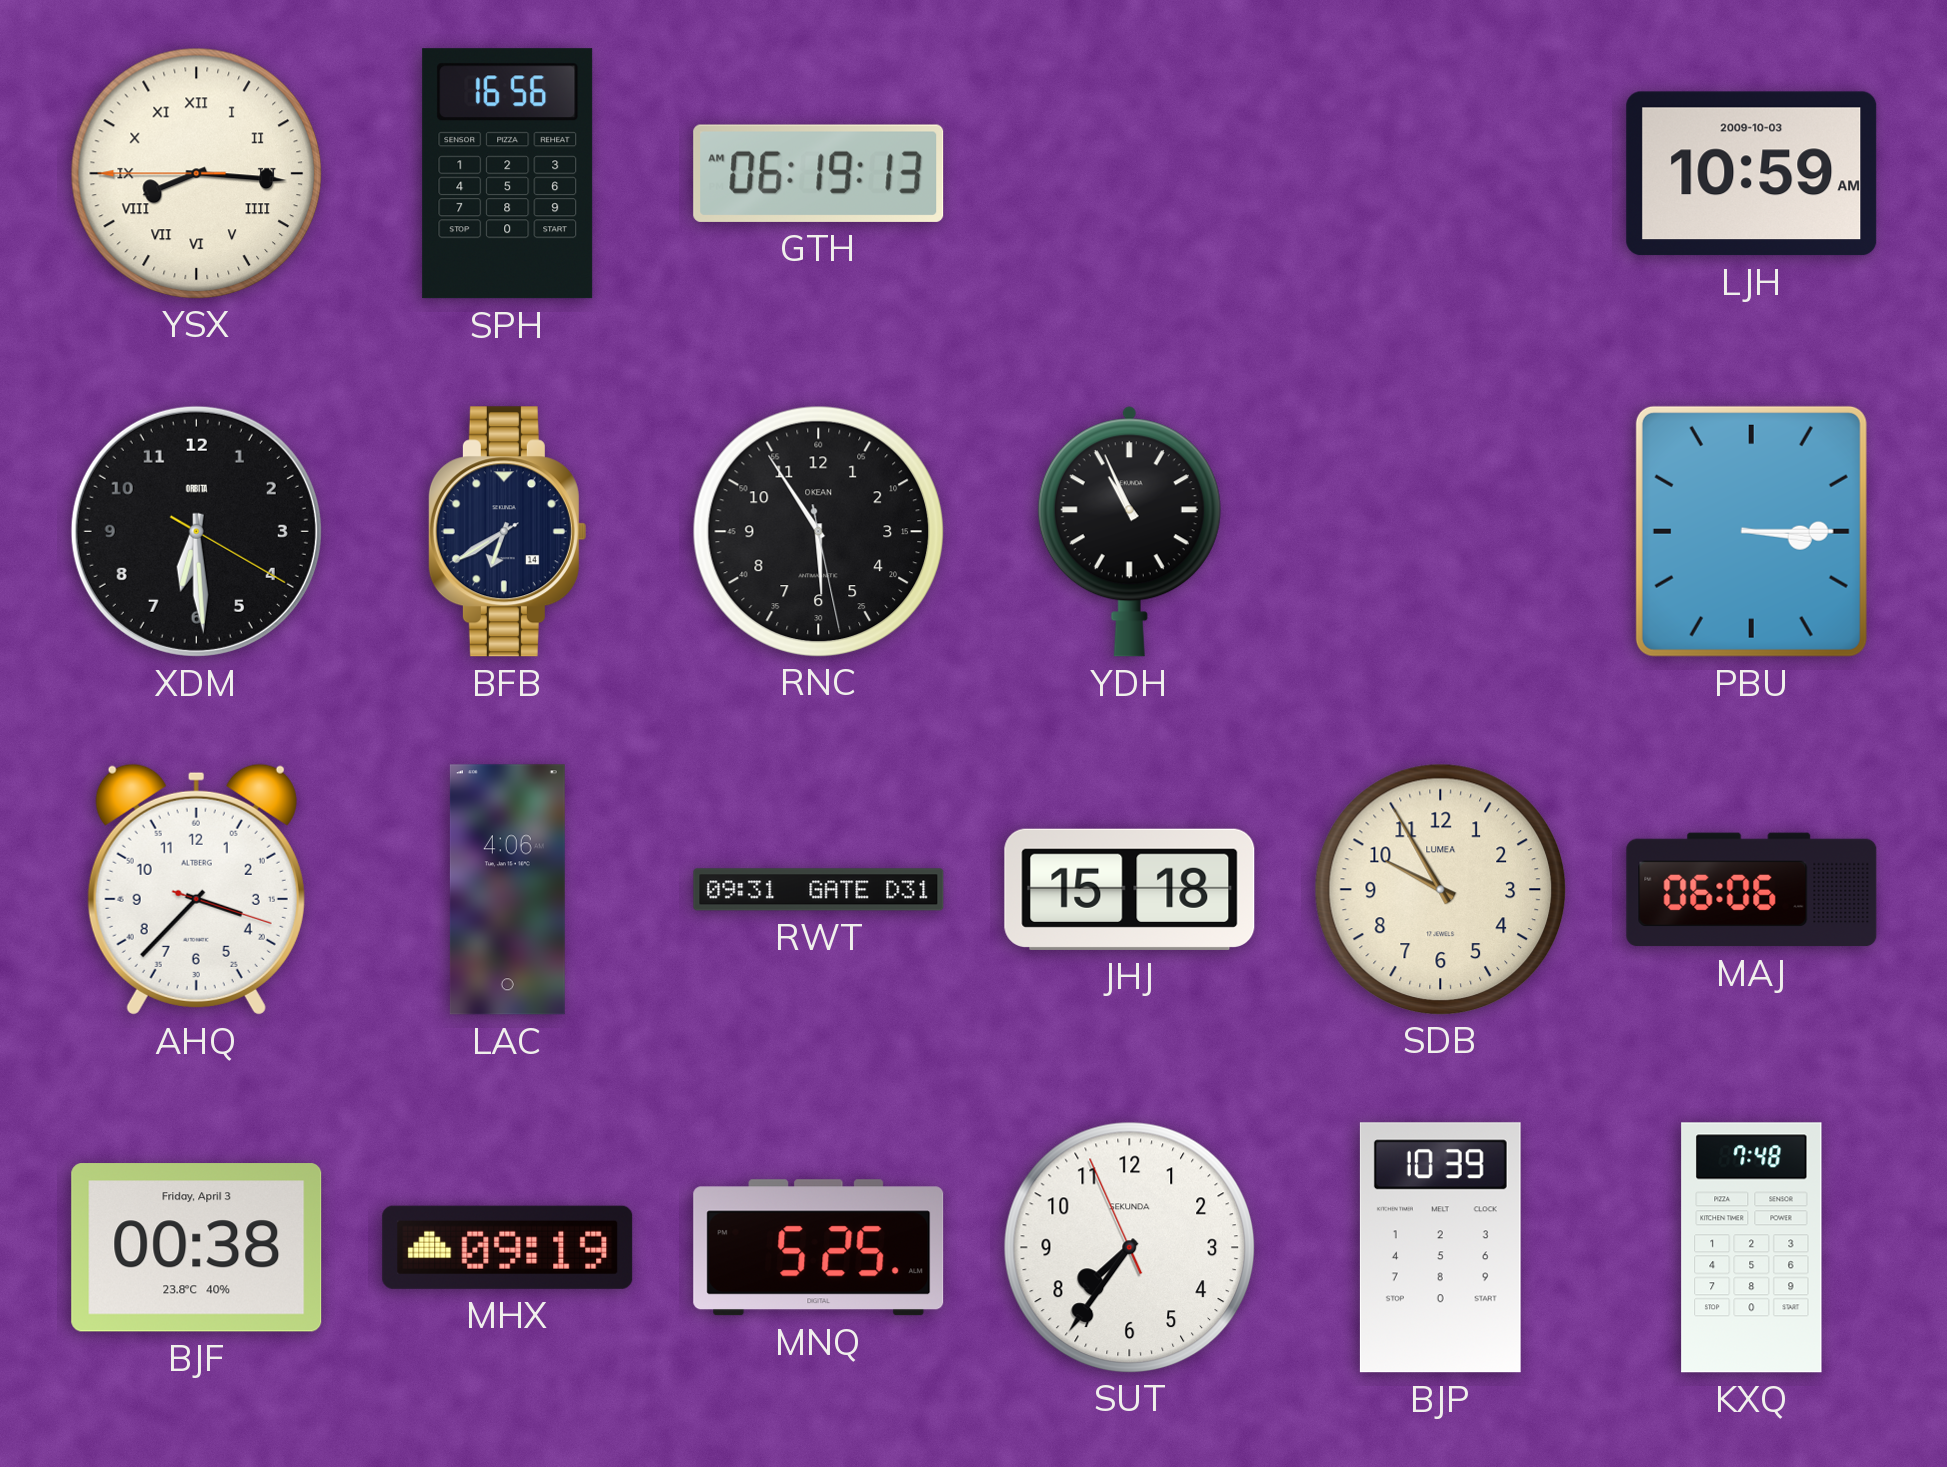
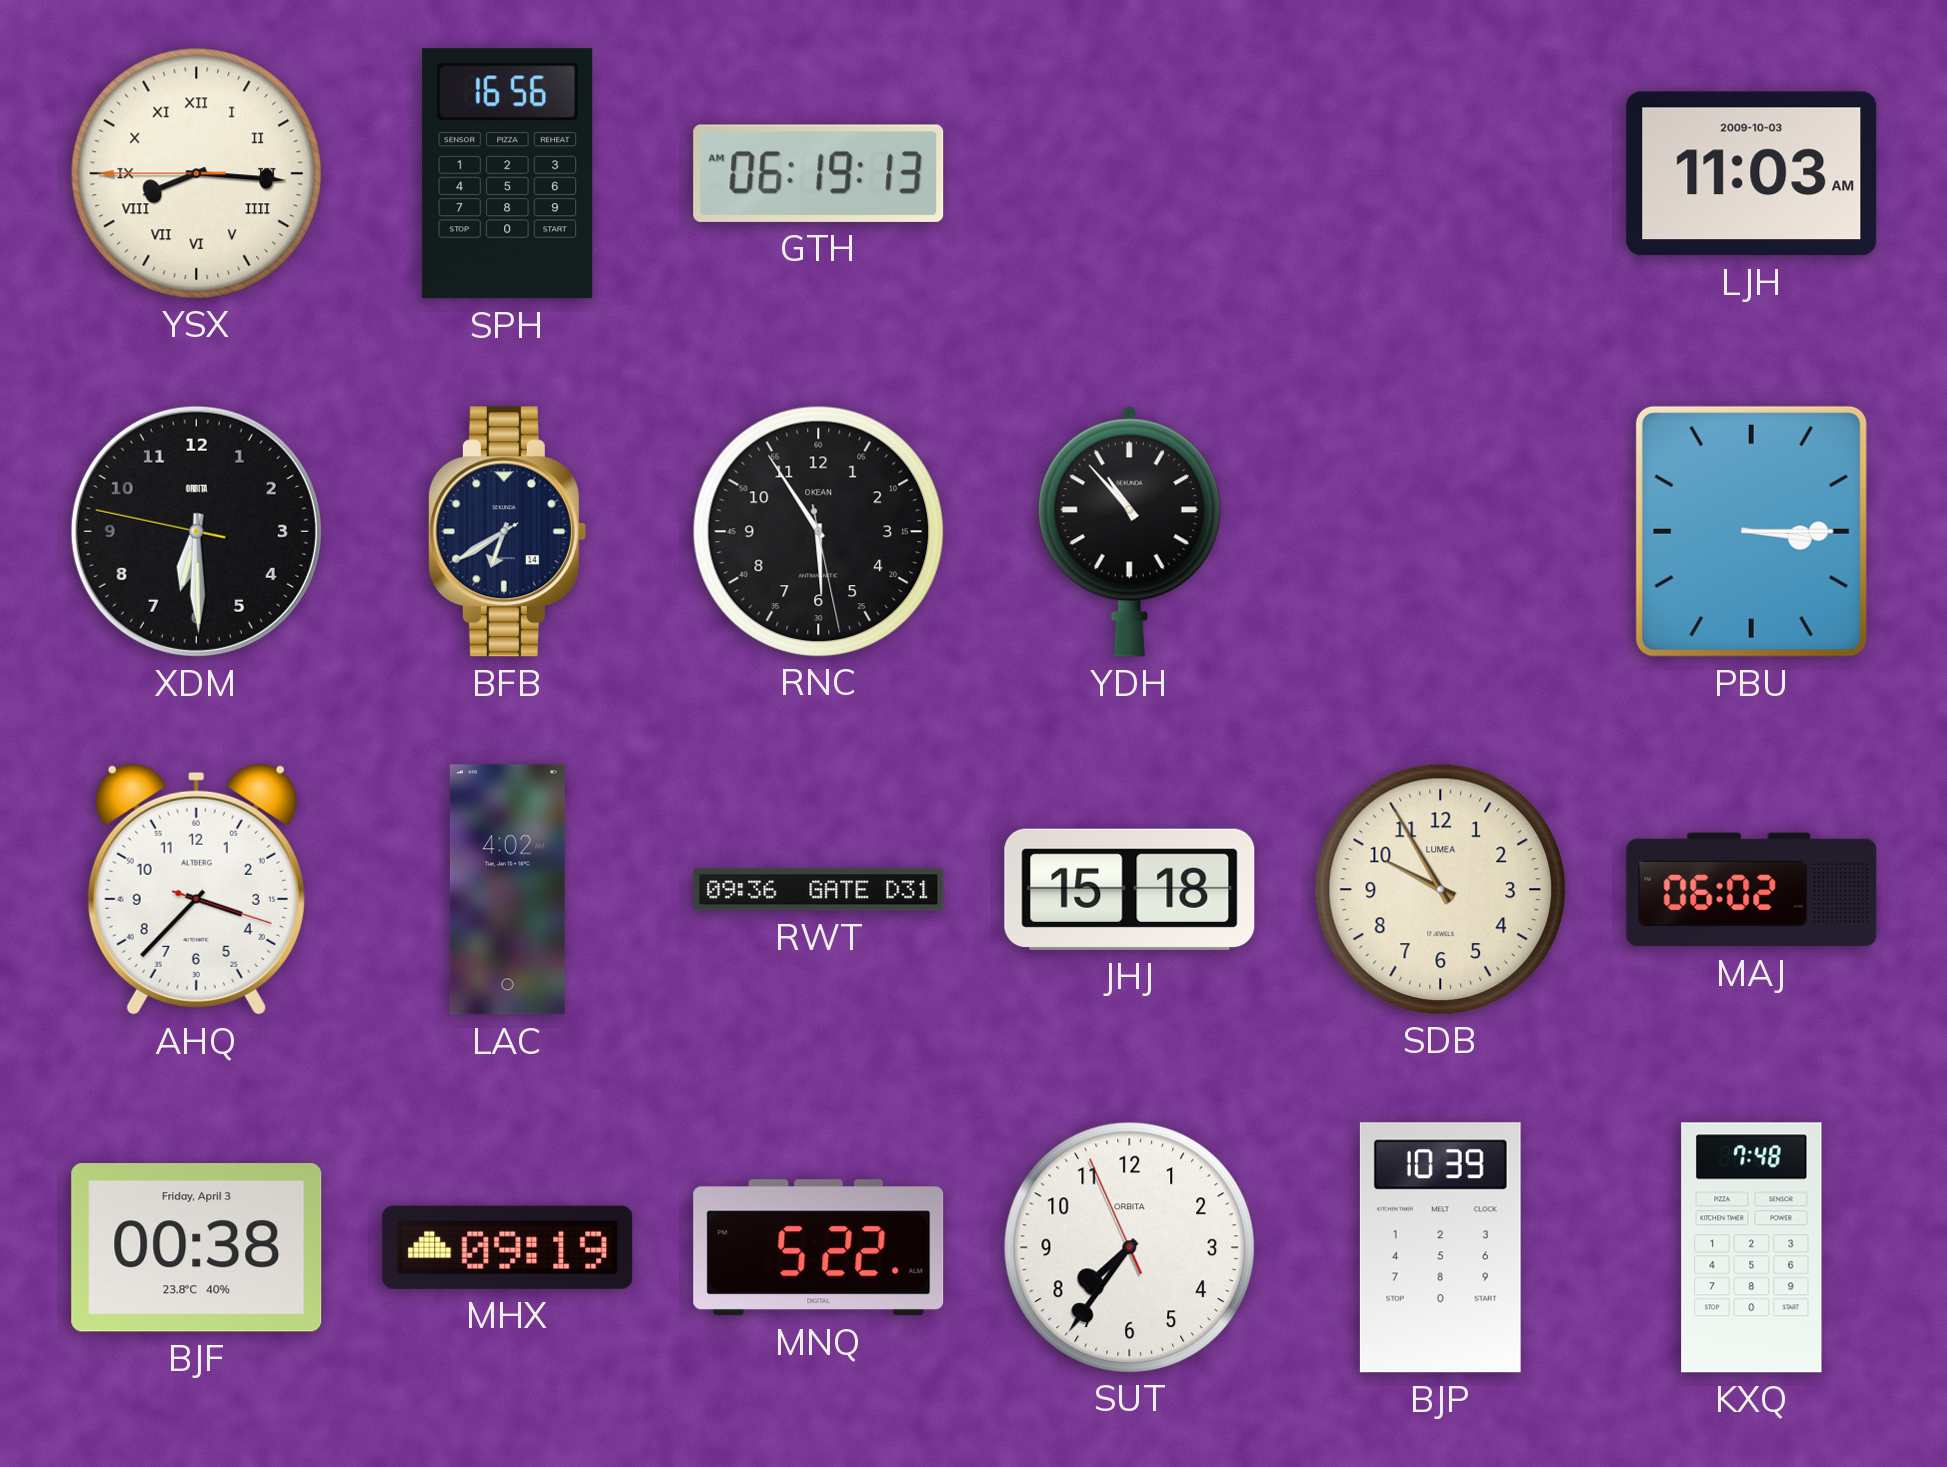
LJH: 10:59 -> 11:03 (1752, 174)
XDM: 6:29:20 -> 6:29:47 (196, 531)
YDH: 10:56 -> 10:53 (1129, 531)
LAC: 4:06 -> 4:02 (507, 890)
RWT: 09:31 -> 09:36 (819, 890)
MAJ: 06:06 -> 06:02 (1752, 890)
MNQ: 5:25 -> 5:22 (819, 1248)
SUT brand: SEKUNDA -> ORBITA (1129, 1247)
